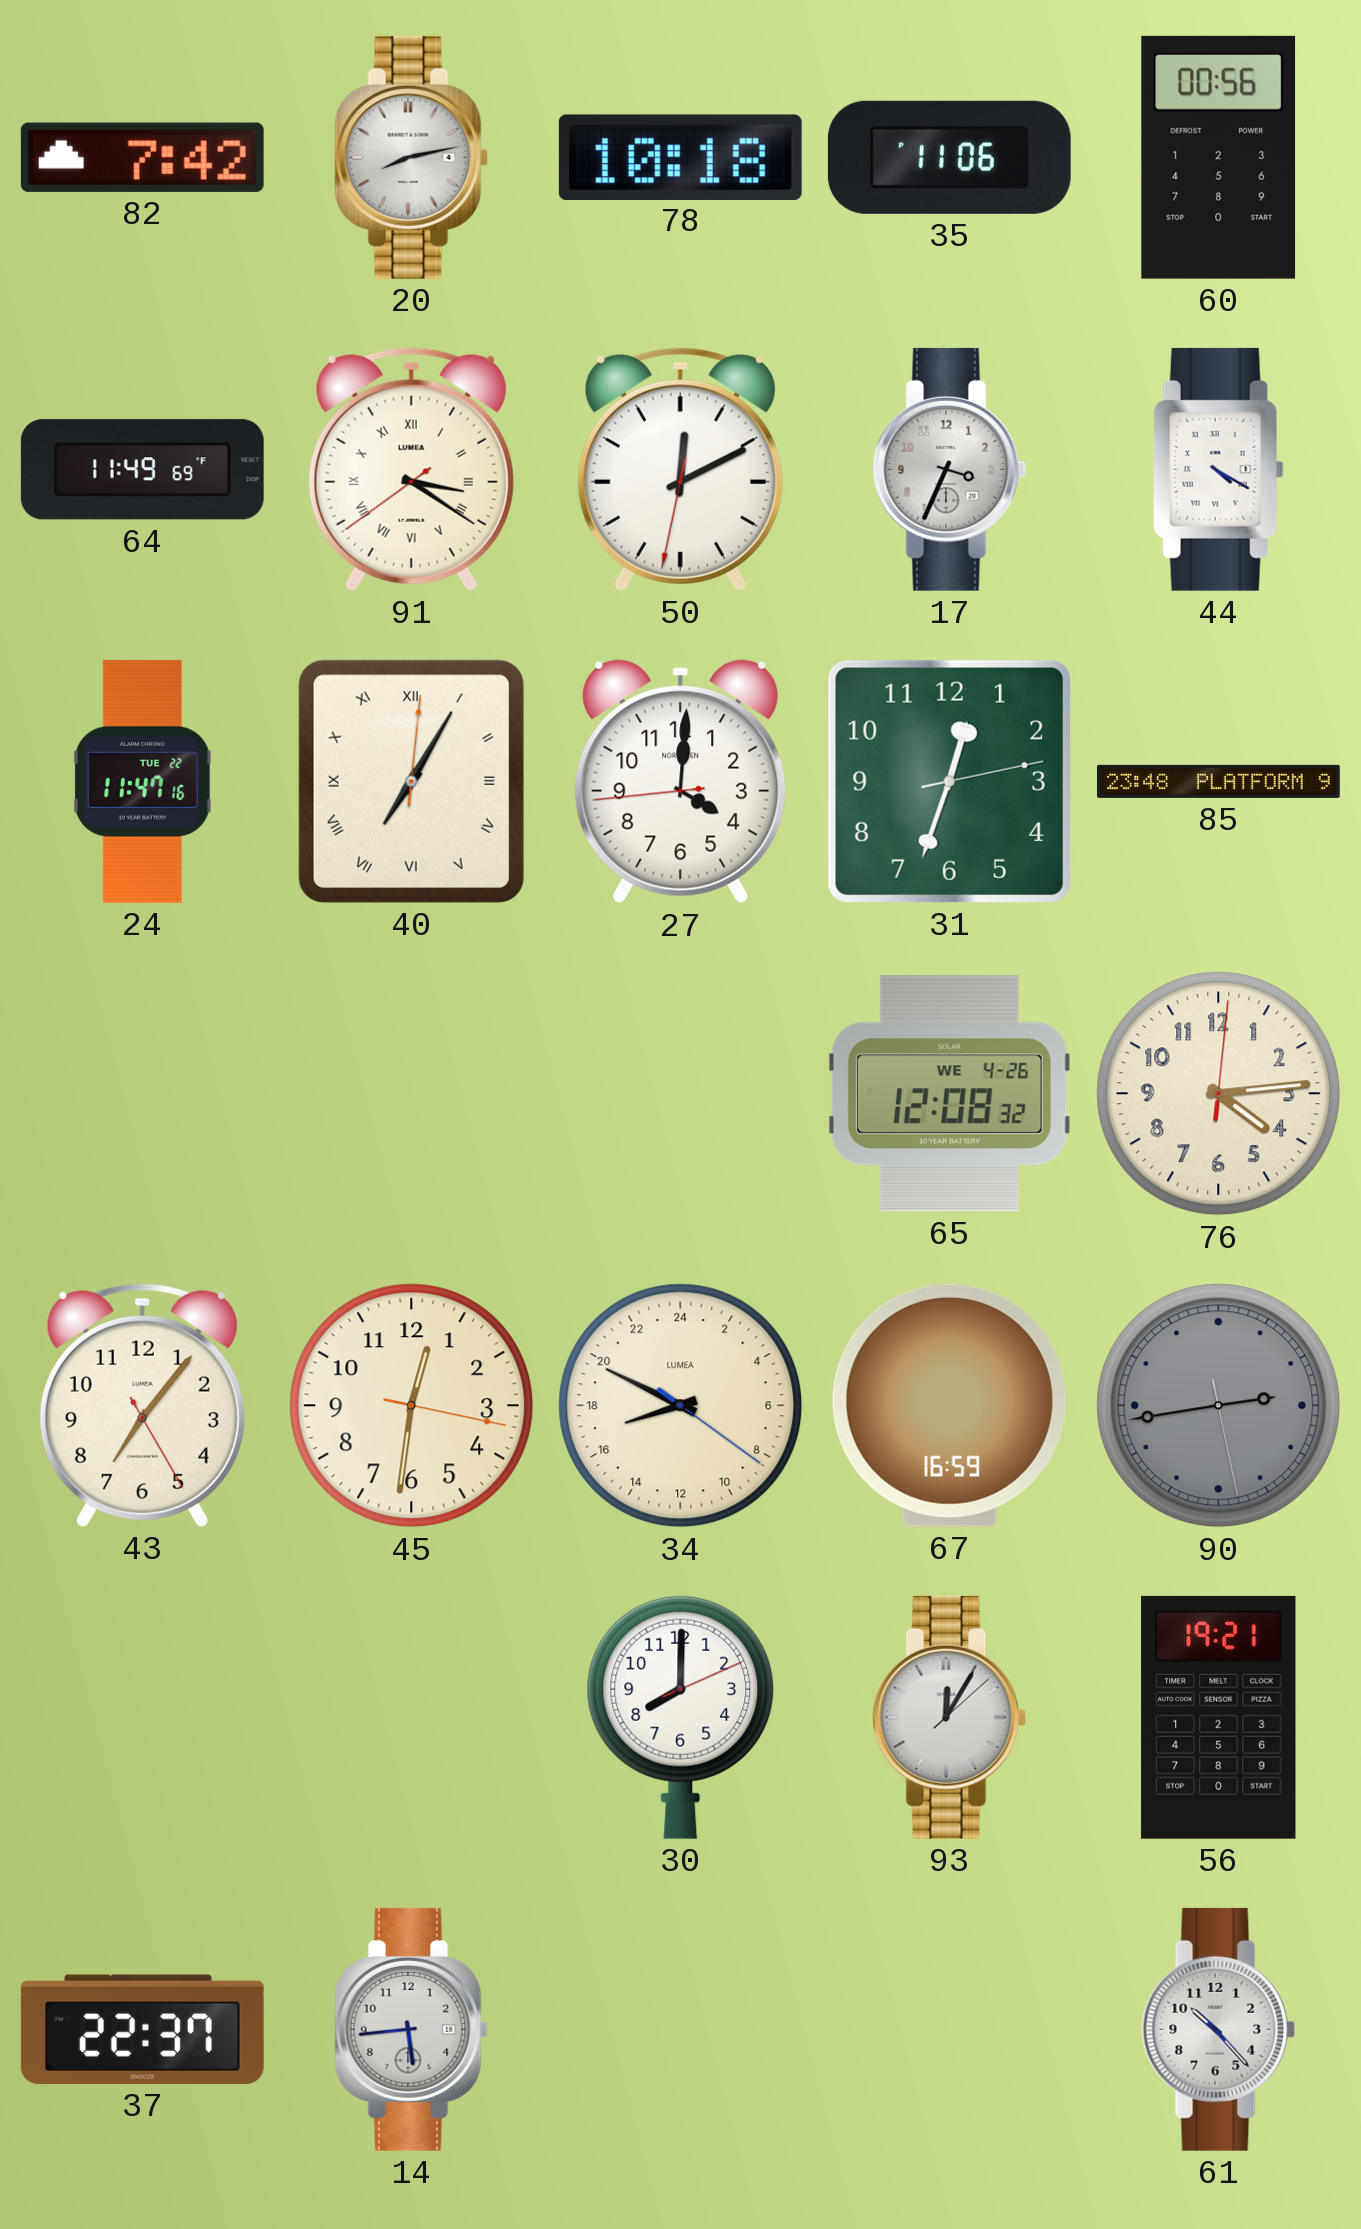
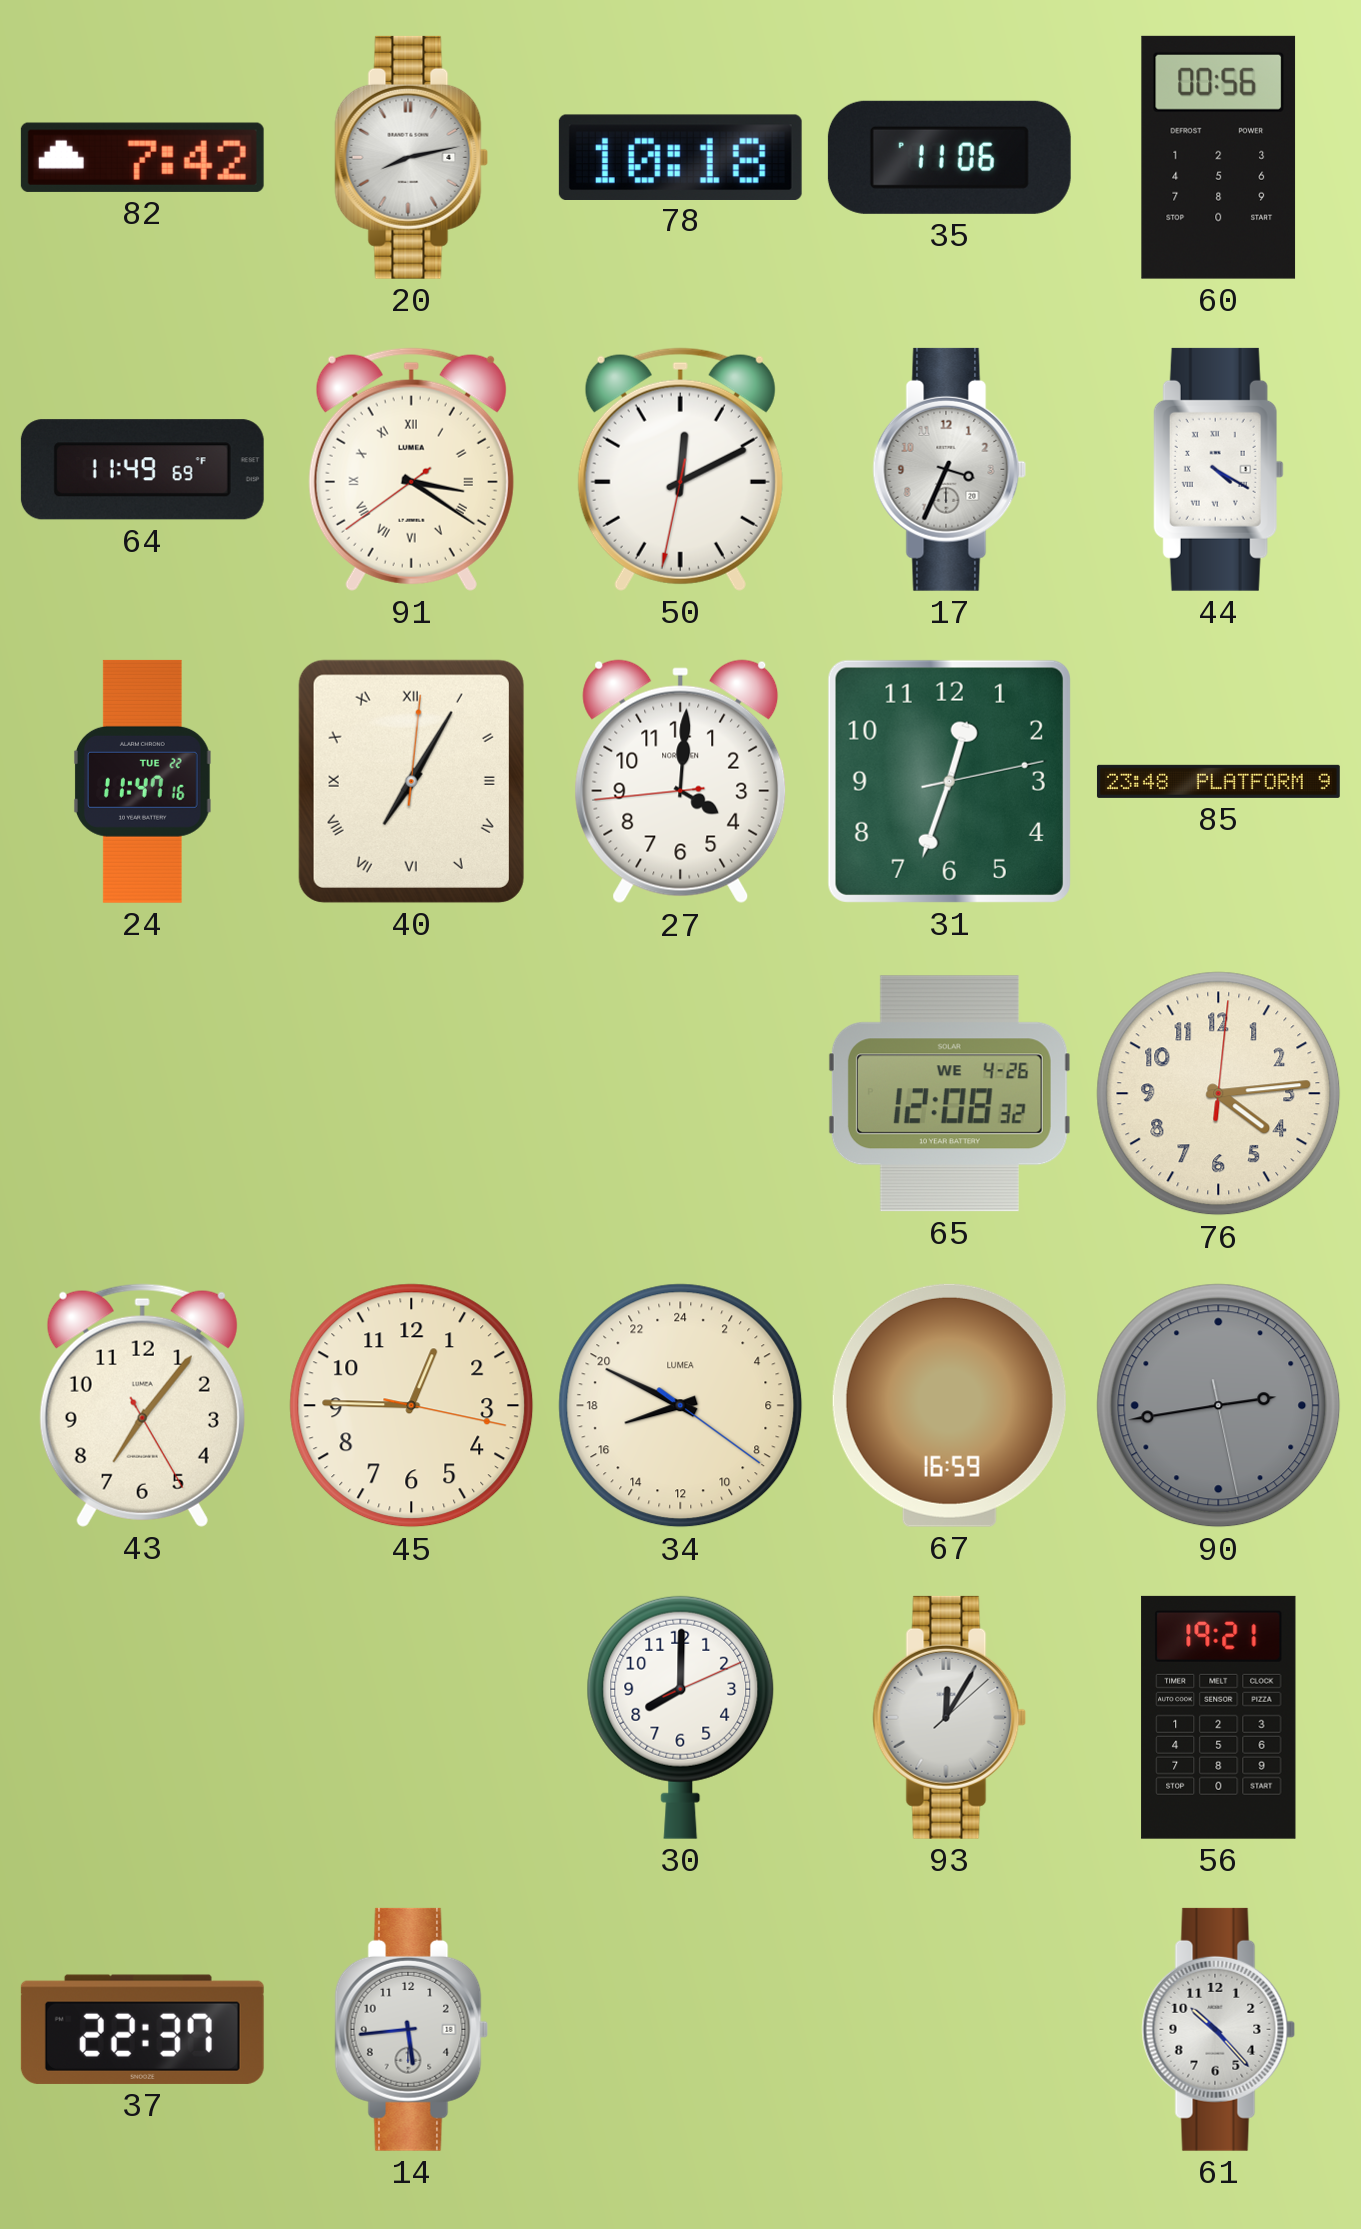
45: 12:31 -> 12:45 (412, 1406)
